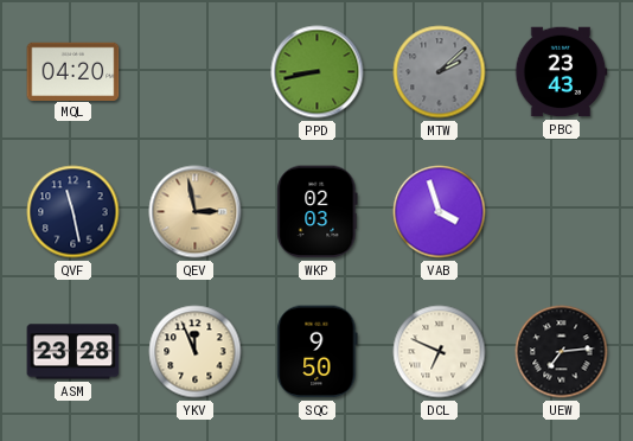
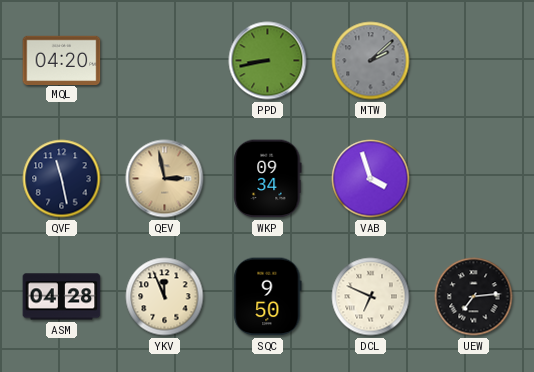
PBC: 23:43 -> none (561, 72)
WKP: 02:03 -> 09:34 (268, 179)
ASM: 23:28 -> 04:28 (62, 297)
